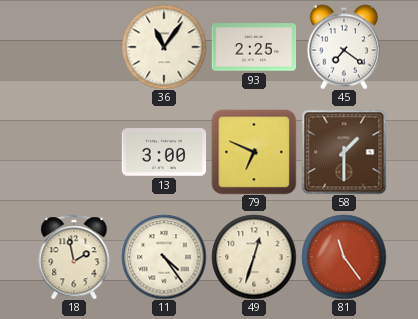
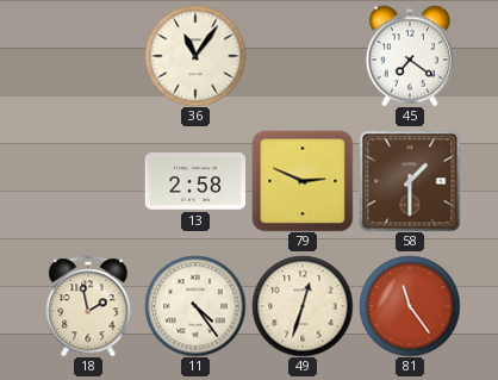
93: 2:25 -> none (254, 47)
13: 3:00 -> 2:58 (195, 181)
79: 6:49 -> 2:49 (303, 181)
